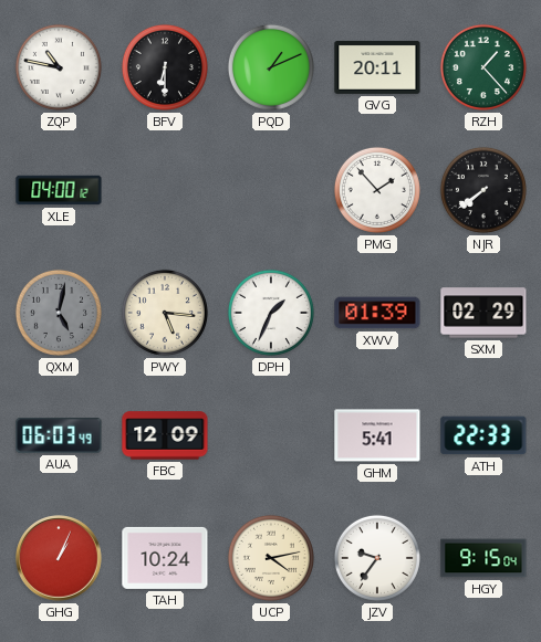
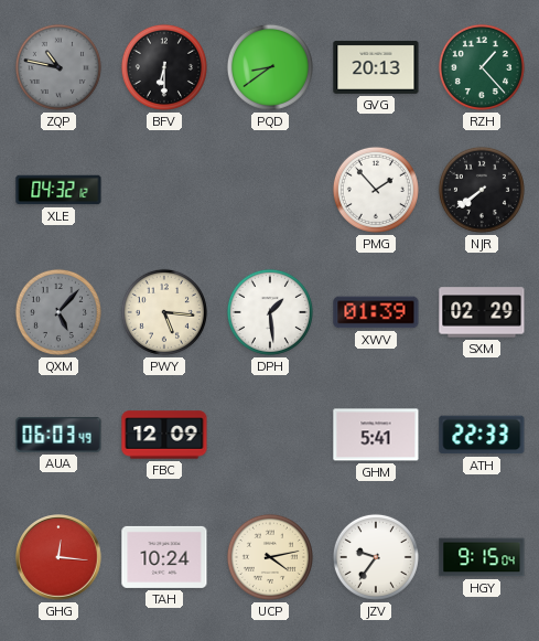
ZQP dial: white -> grey (58, 67)
PQD: 1:11 -> 8:39 (270, 67)
GVG: 20:11 -> 20:13 (376, 67)
XLE: 04:00 -> 04:32 (58, 190)
QXM: 5:02 -> 5:07 (58, 312)
DPH: 1:34 -> 1:29 (270, 312)
GHG: 1:04 -> 12:16 (58, 557)
